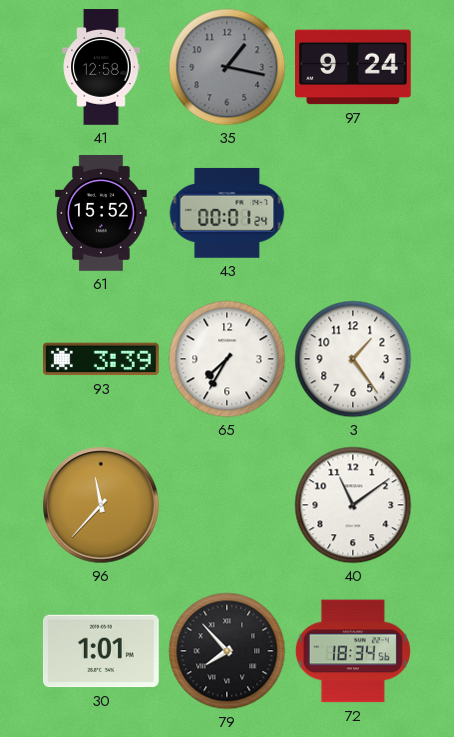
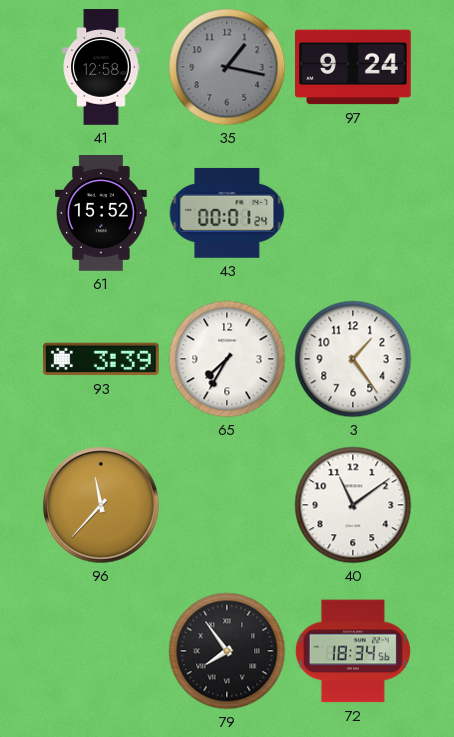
30: 1:01 -> none (101, 651)
79: 7:53 -> 7:54 (227, 651)
